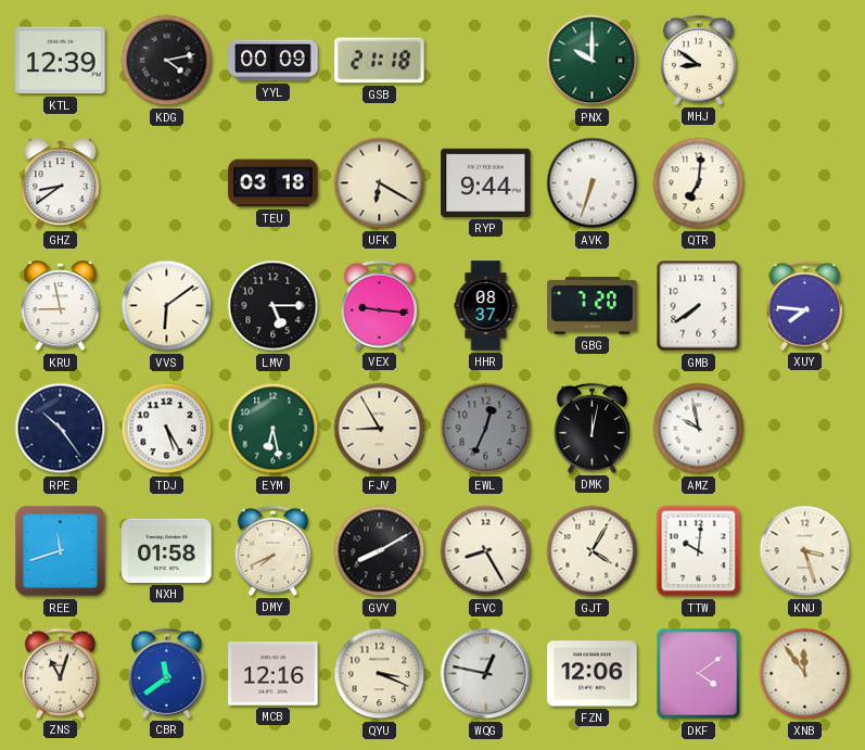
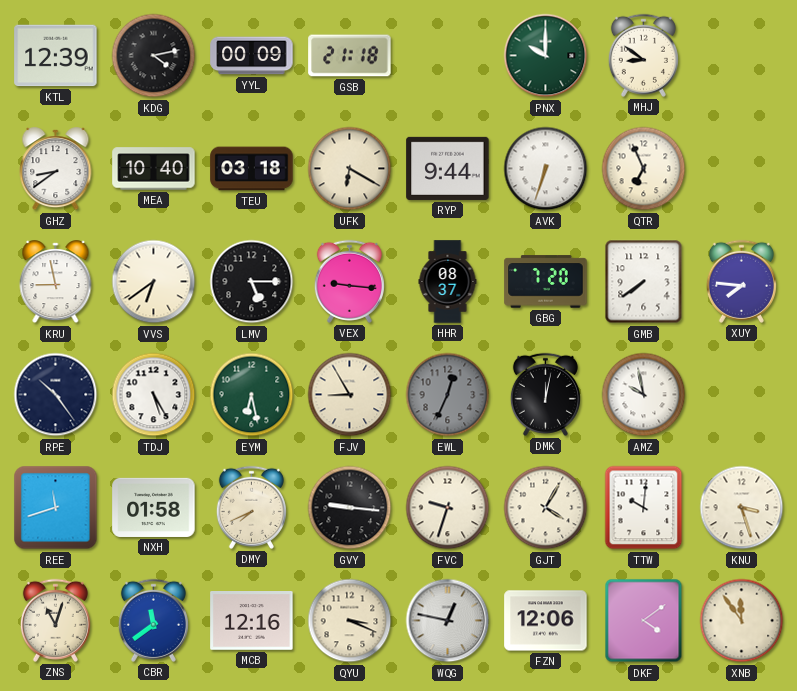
MEA: none -> 10:40 (154, 169)
QTR: 7:01 -> 6:56 (644, 169)
VVS: 6:09 -> 6:39 (154, 282)
GVY: 8:10 -> 9:16 (350, 508)
FVC: 8:25 -> 9:33 (448, 508)
